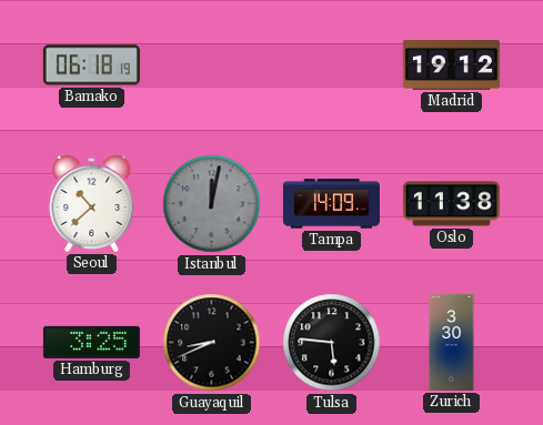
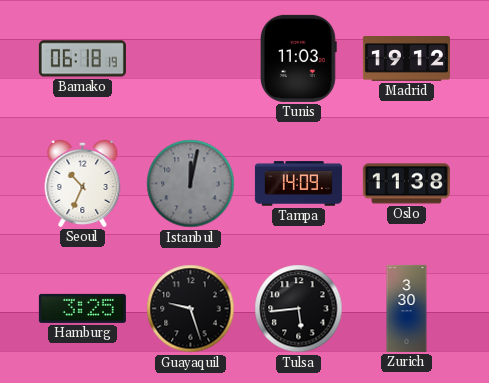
Tunis: none -> 11:03 (299, 58)
Seoul: 10:38 -> 10:34 (83, 183)
Guayaquil: 8:41 -> 9:27 (191, 309)
Tulsa: 5:46 -> 5:44 (299, 309)
